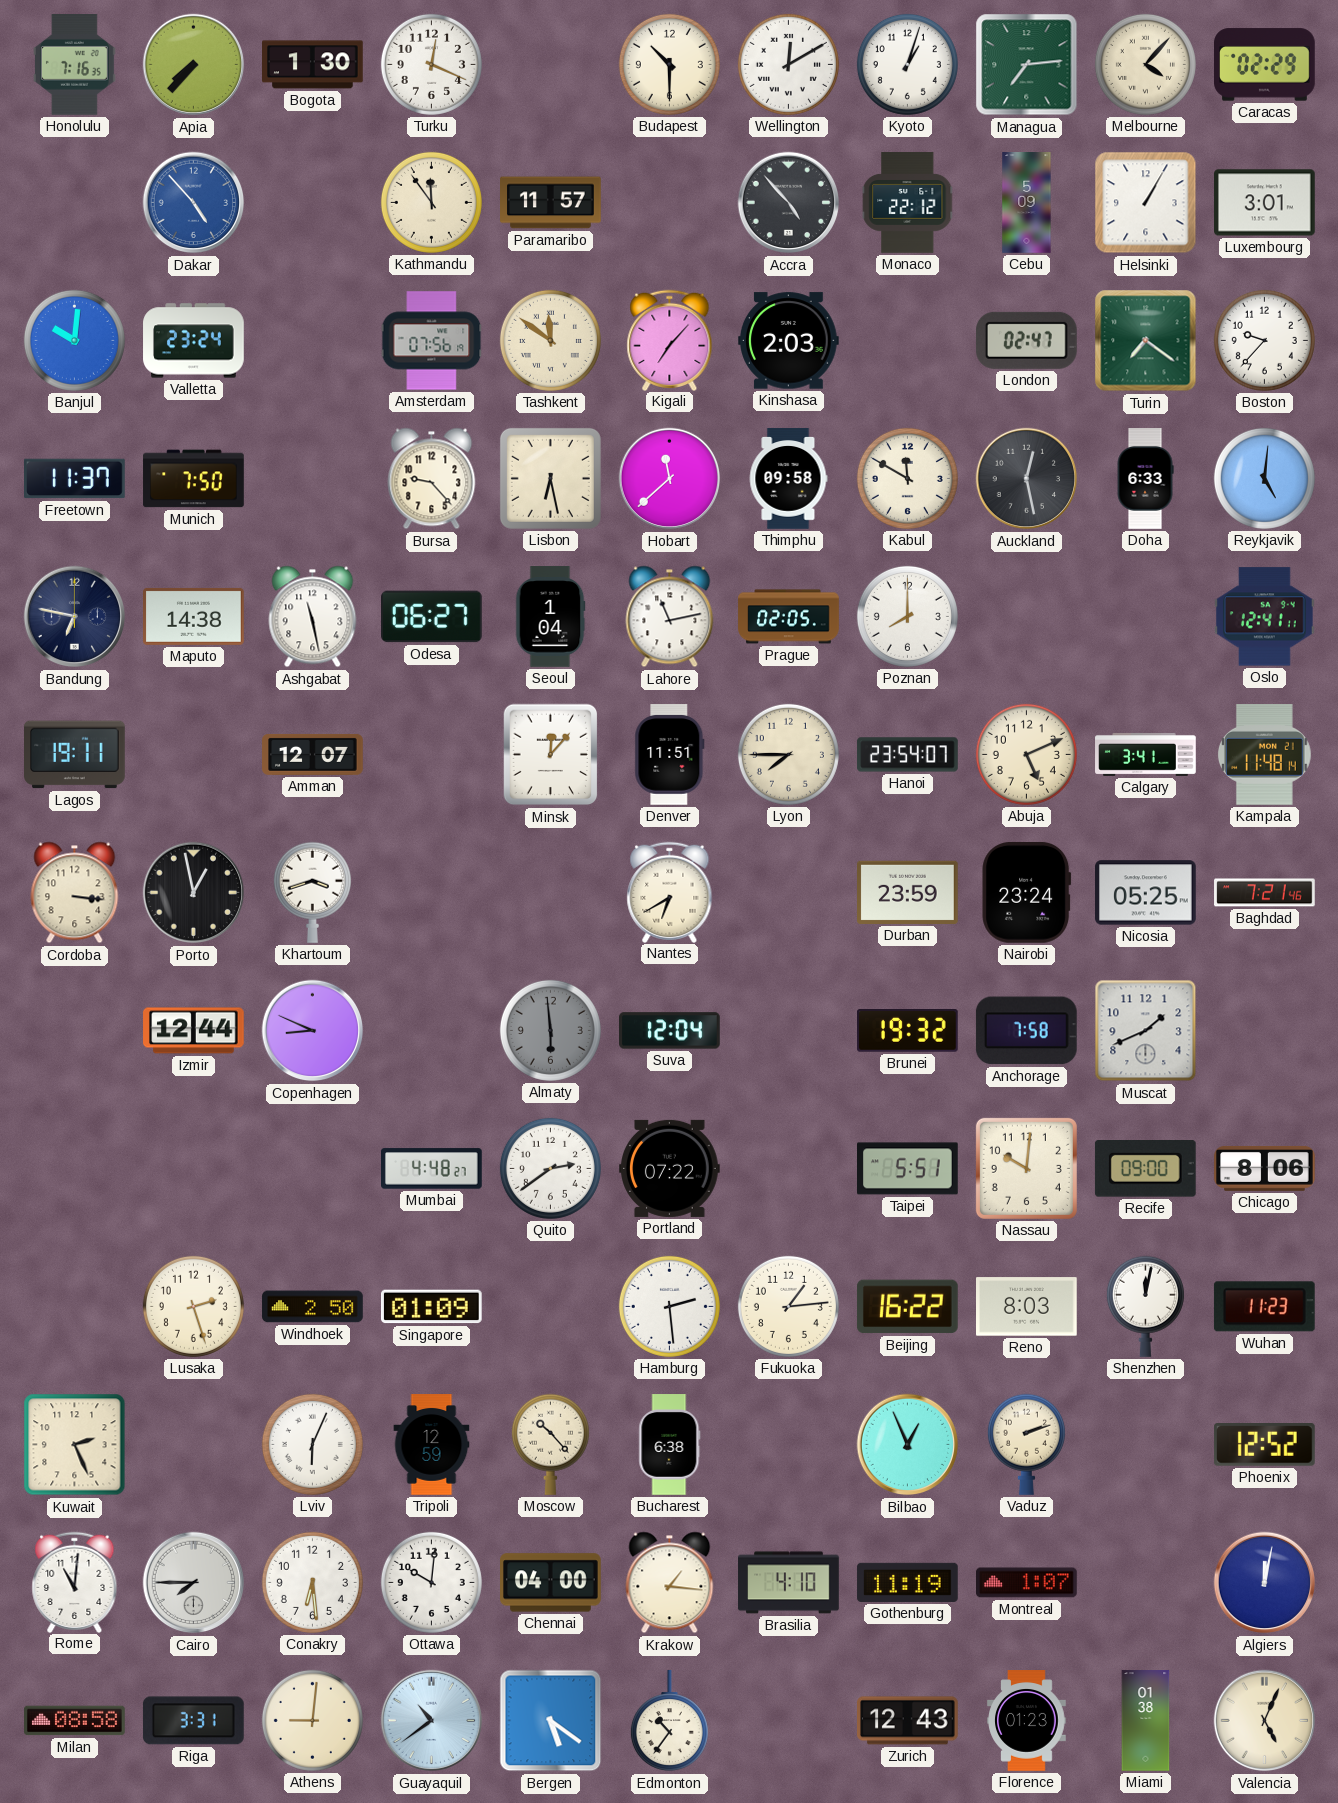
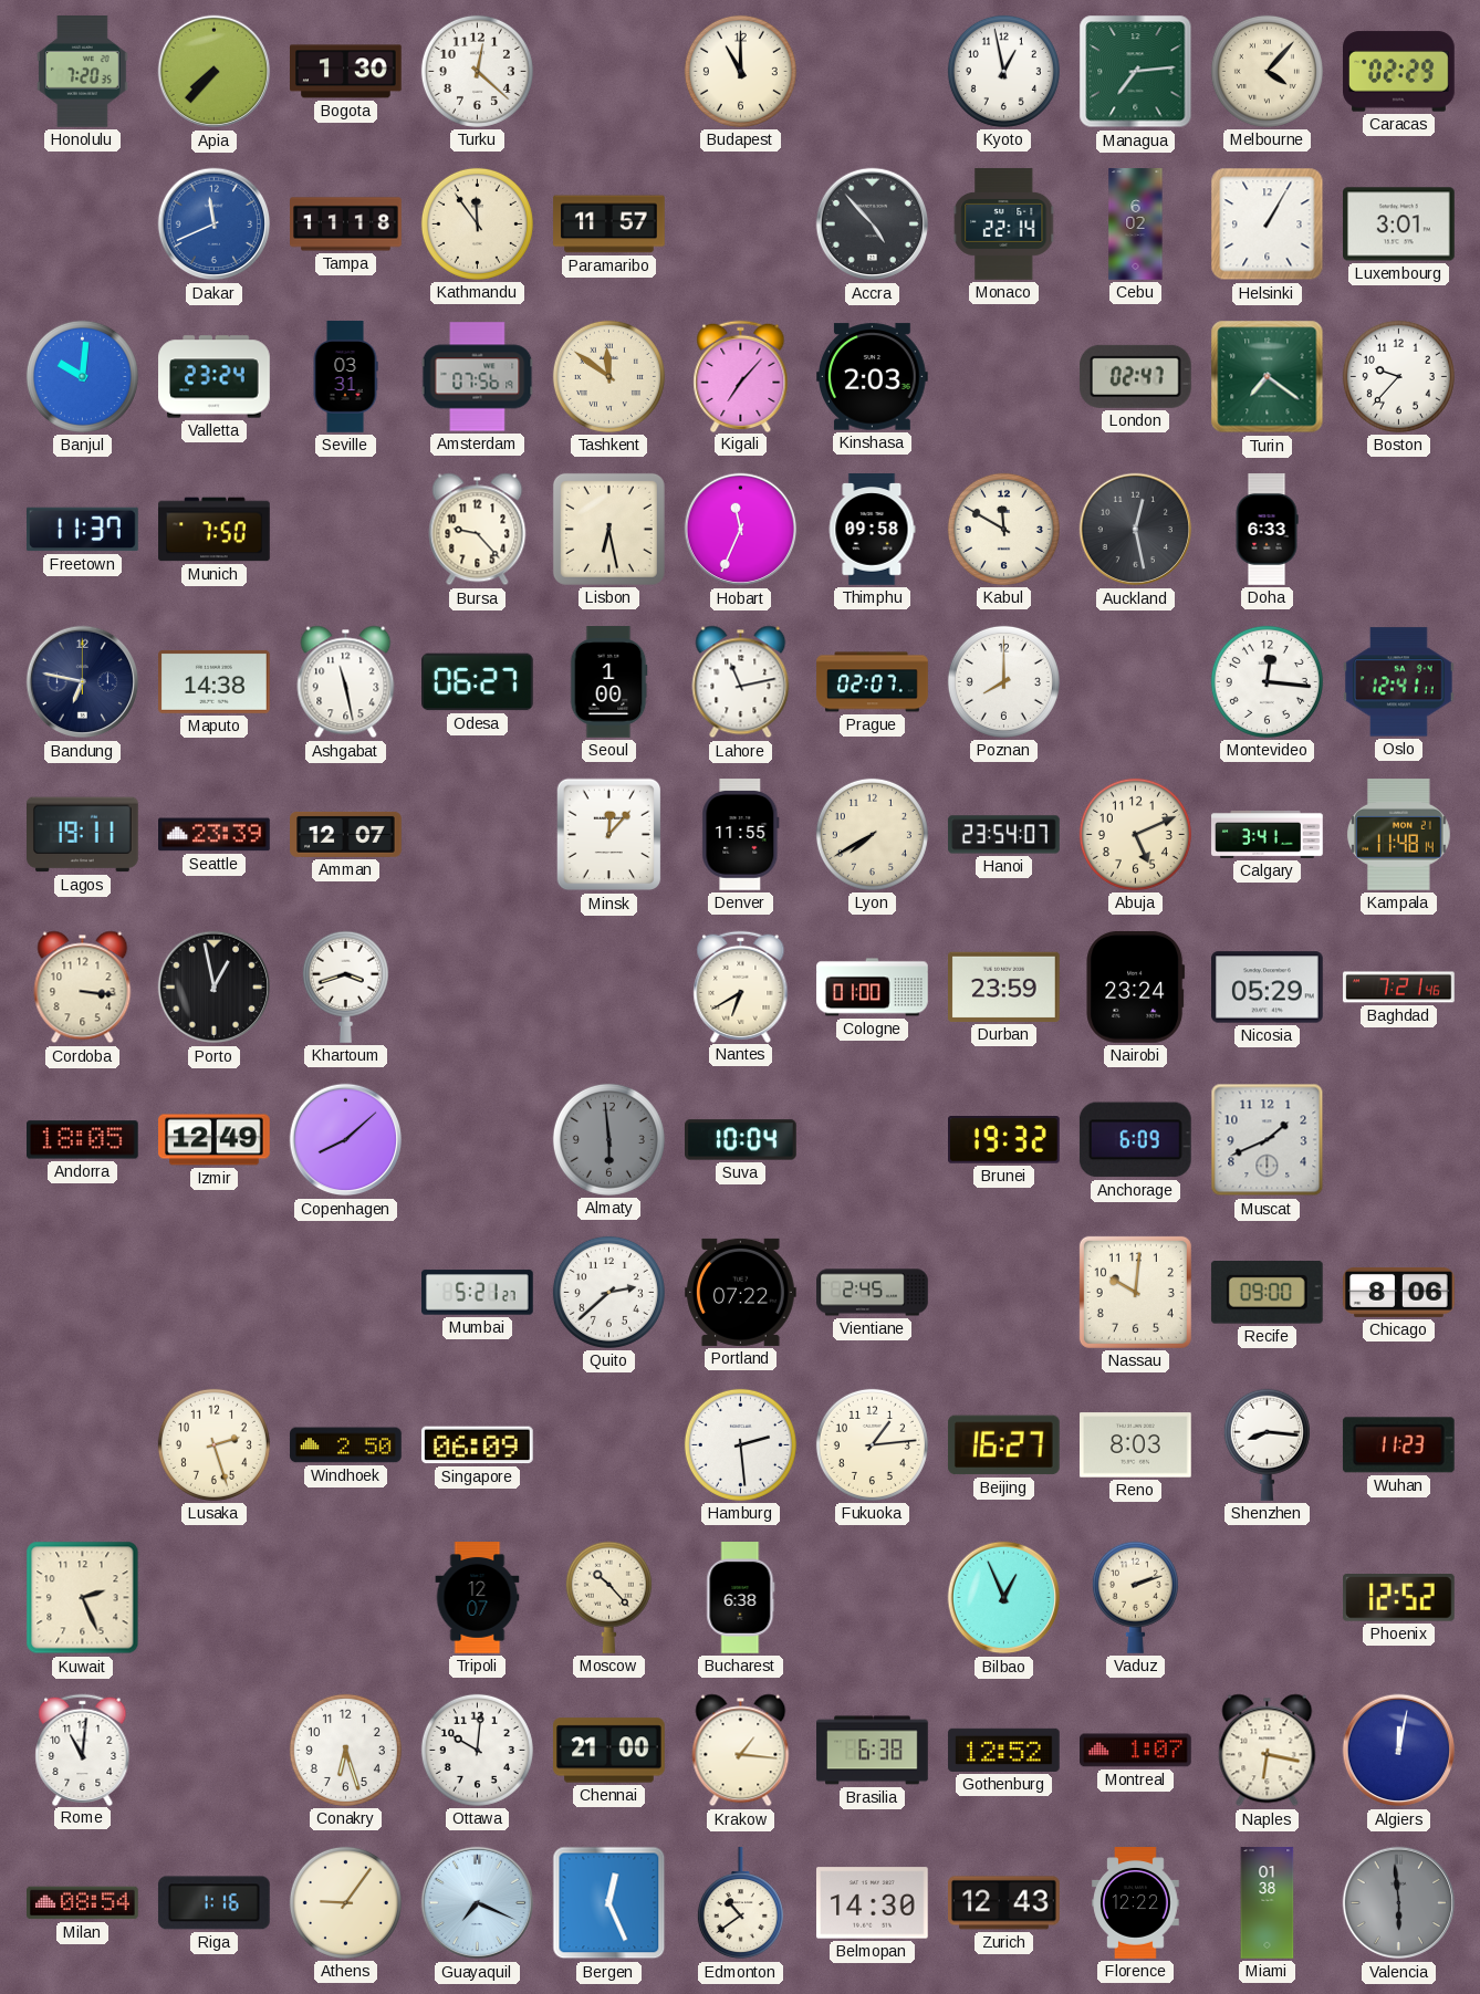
Honolulu: 7:16 -> 7:20 (82, 72)
Turku: 12:19 -> 12:22 (477, 71)
Budapest: 10:30 -> 11:00 (740, 71)
Wellington: 12:10 -> none (788, 64)
Kyoto: 1:03 -> 12:58 (1003, 71)
Dakar: 4:53 -> 11:41 (215, 225)
Tampa: none -> 11:18 (346, 225)
Monaco: 22:12 -> 22:14 (1004, 225)
Cebu: 5:09 -> 6:02 (1136, 225)
Seville: none -> 03:31 (345, 377)
Hobart: 11:38 -> 11:34 (741, 530)
Reykjavik: 5:01 -> none (1264, 478)
Seoul: 1:04 -> 1:00 (608, 682)
Prague: 02:05 -> 02:07 (873, 682)
Montevideo: none -> 12:16 (1267, 681)
Seattle: none -> 23:39 (215, 835)
Denver: 11:51 -> 11:55 (741, 835)
Lyon: 7:45 -> 7:40 (872, 834)
Cologne: none -> 01:00 (873, 988)
Nicosia: 05:25 -> 05:29 (1268, 988)
Andorra: none -> 18:05 (83, 1140)
Izmir: 12:44 -> 12:49 (215, 1140)
Copenhagen: 8:49 -> 8:08 (346, 1140)
Suva: 12:04 -> 10:04 (741, 1140)
Anchorage: 7:58 -> 6:09 (1135, 1140)
Mumbai: 4:48 -> 5:21 (478, 1293)
Quito: 2:39 -> 2:38 (608, 1292)
Vientiane: none -> 2:45 (873, 1293)
Taipei: 5:51 -> none (908, 1169)
Singapore: 01:09 -> 06:09 (477, 1445)
Beijing: 16:22 -> 16:27 (1003, 1445)
Shenzhen: 12:02 -> 8:16 (1267, 1444)
Lviv: 6:04 -> none (312, 1444)
Tripoli: 12:59 -> 12:07 (478, 1598)
Cairo: 7:45 -> none (194, 1583)
Conakry: 6:29 -> 6:27 (345, 1750)
Chennai: 04:00 -> 21:00 (609, 1751)
Brasilia: 4:10 -> 6:38 (873, 1751)
Gothenburg: 11:19 -> 12:52 (1004, 1750)
Naples: none -> 6:17 (1268, 1751)
Milan: 08:58 -> 08:54 (83, 1903)
Riga: 3:31 -> 1:16 (213, 1903)
Athens: 9:01 -> 9:06 (345, 1902)
Guayaquil: 10:39 -> 7:19 (478, 1903)
Bergen: 5:21 -> 12:26 (609, 1903)
Edmonton: 10:36 -> 10:39 (740, 1903)
Belmopan: none -> 14:30 (873, 1903)
Florence: 01:23 -> 12:22 (1136, 1903)
Valencia: 5:04 -> 5:59 (1399, 1903)
Valencia dial: cream -> grey (1399, 1903)
